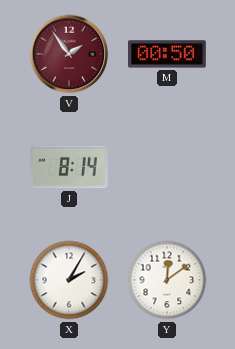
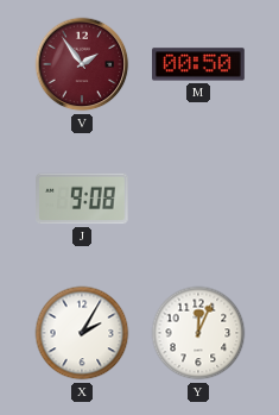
J: 8:14 -> 9:08 (83, 199)
Y: 12:09 -> 12:04 (198, 333)
